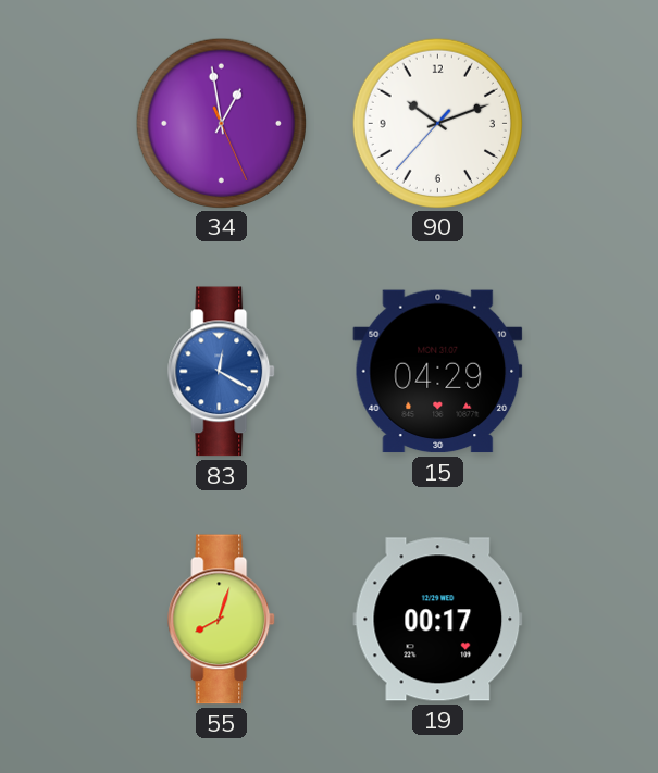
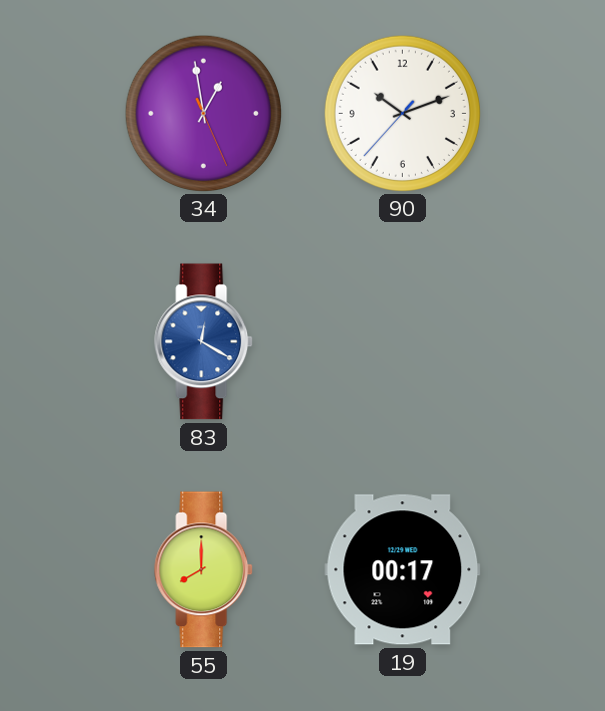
15: 04:29 -> none (438, 372)
55: 8:03 -> 8:00 (204, 570)
